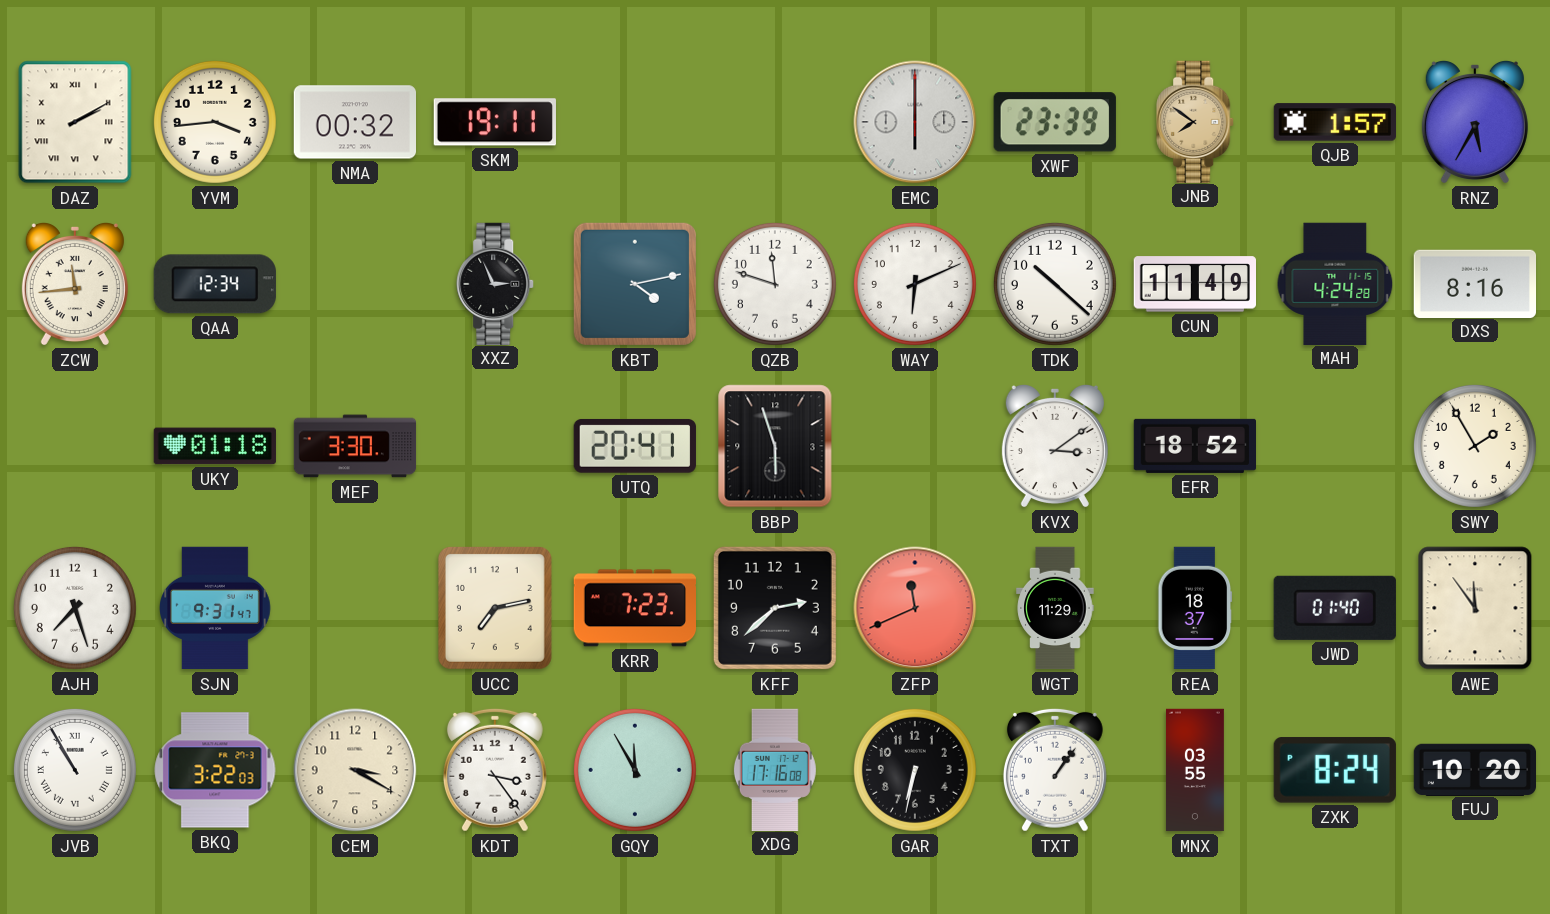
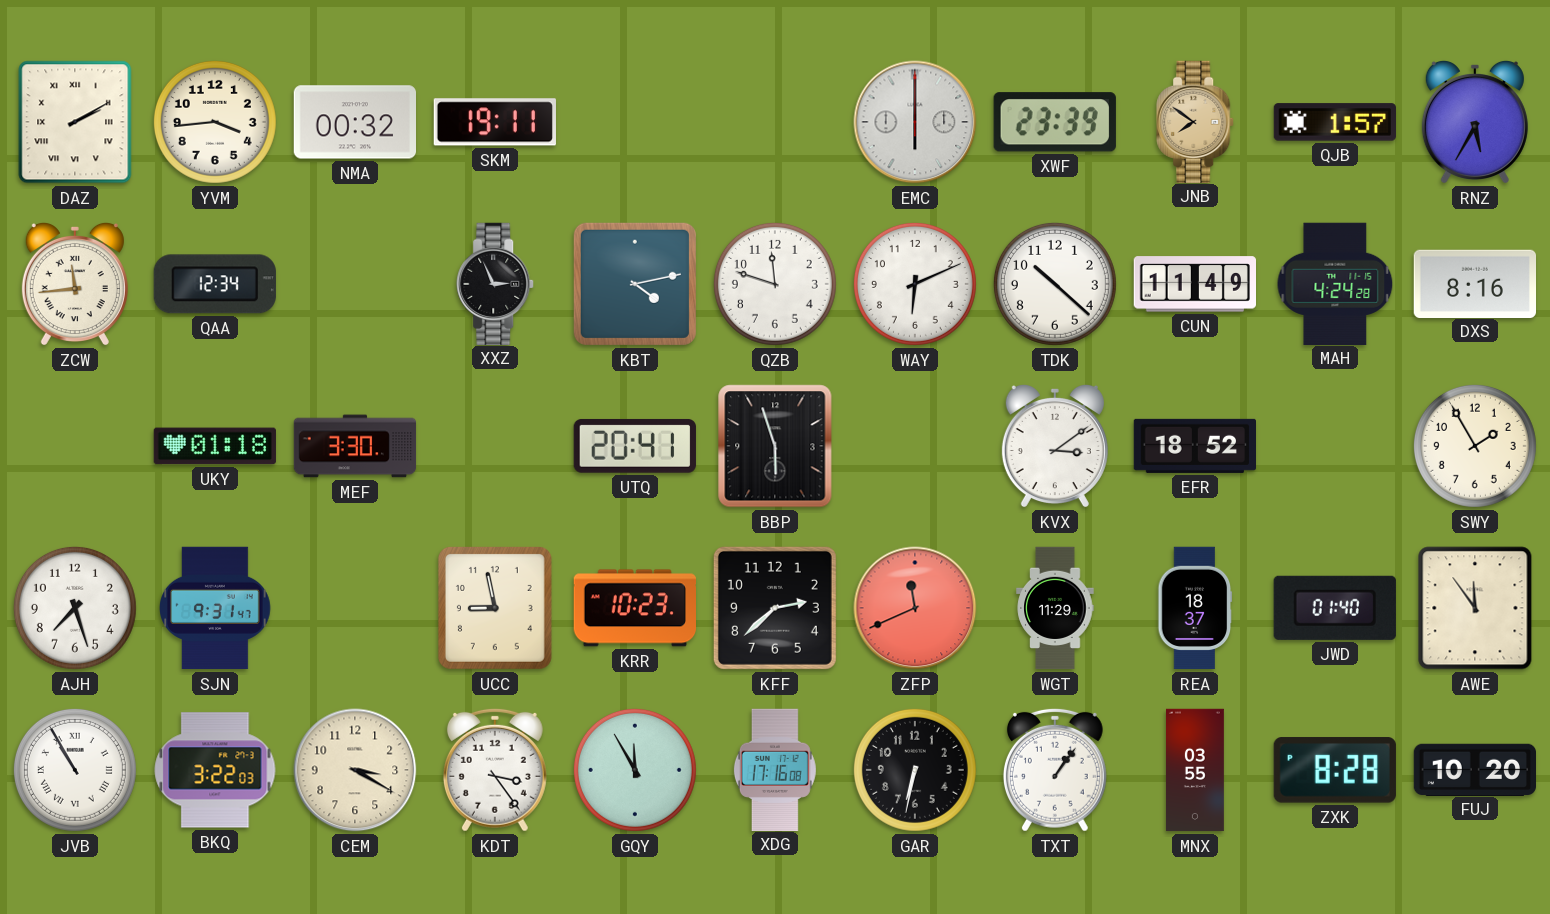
UCC: 7:13 -> 8:58 (495, 608)
KRR: 7:23 -> 10:23 (634, 608)
ZXK: 8:24 -> 8:28 (1335, 770)
